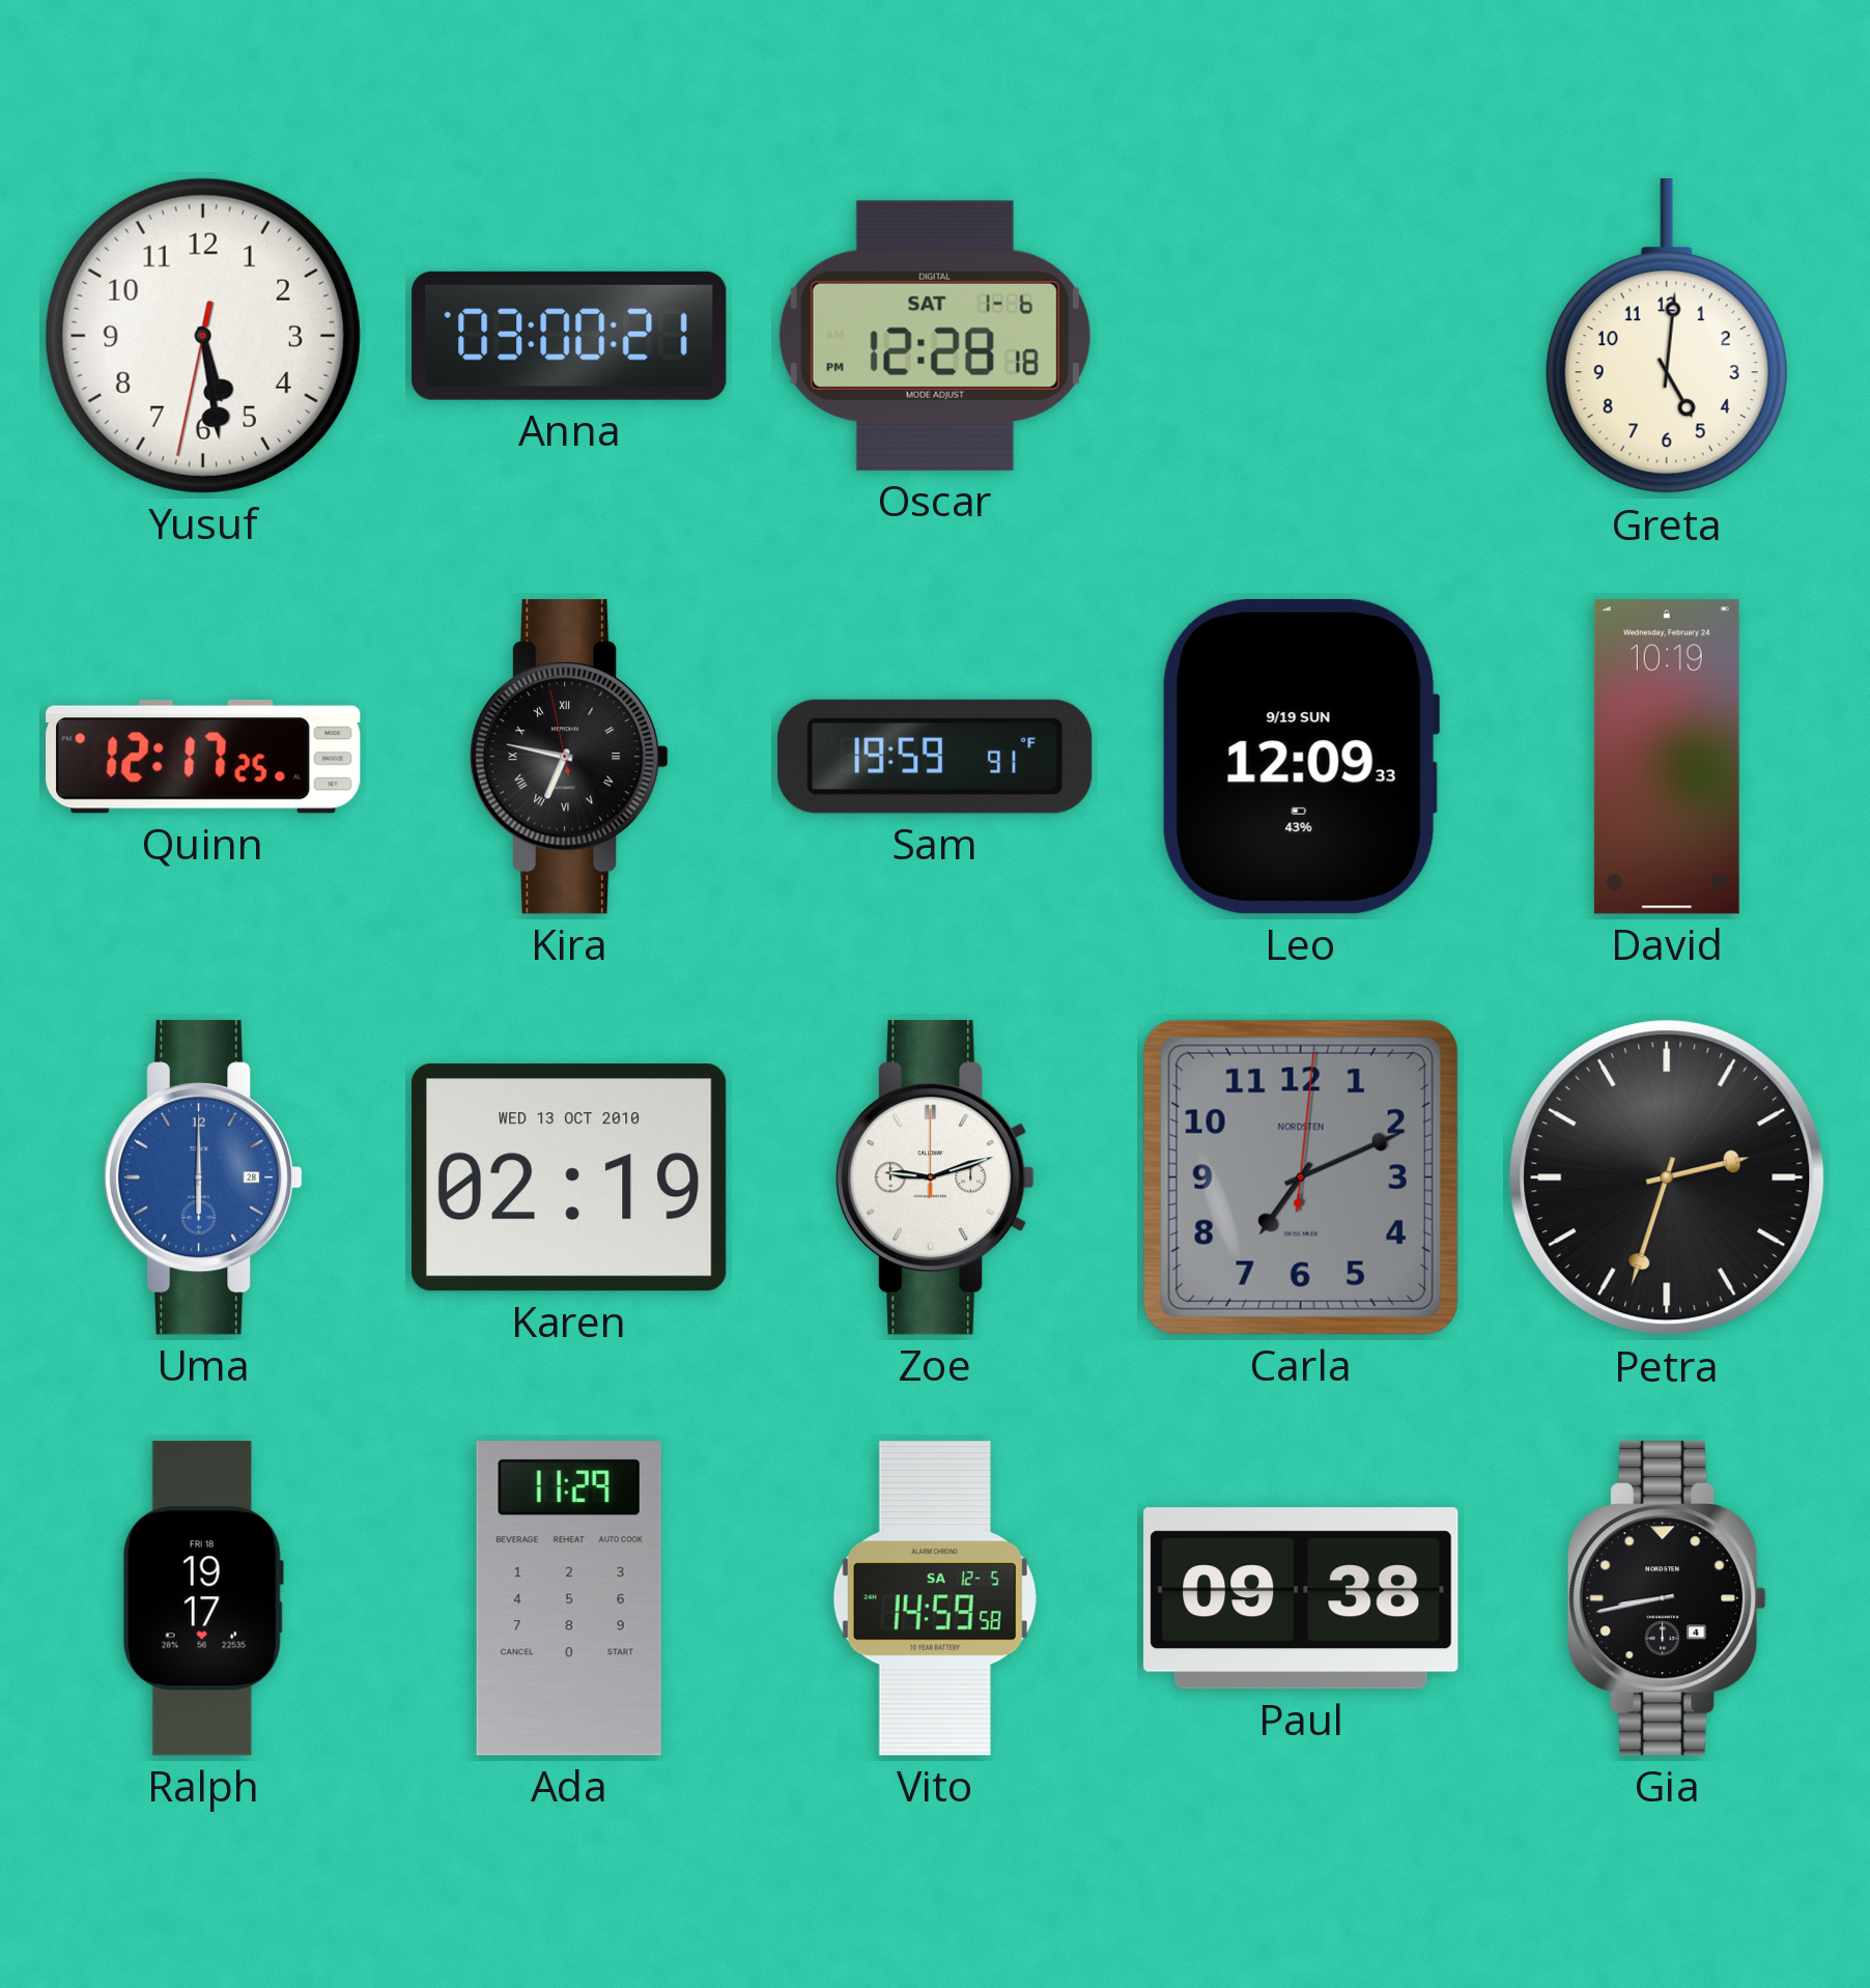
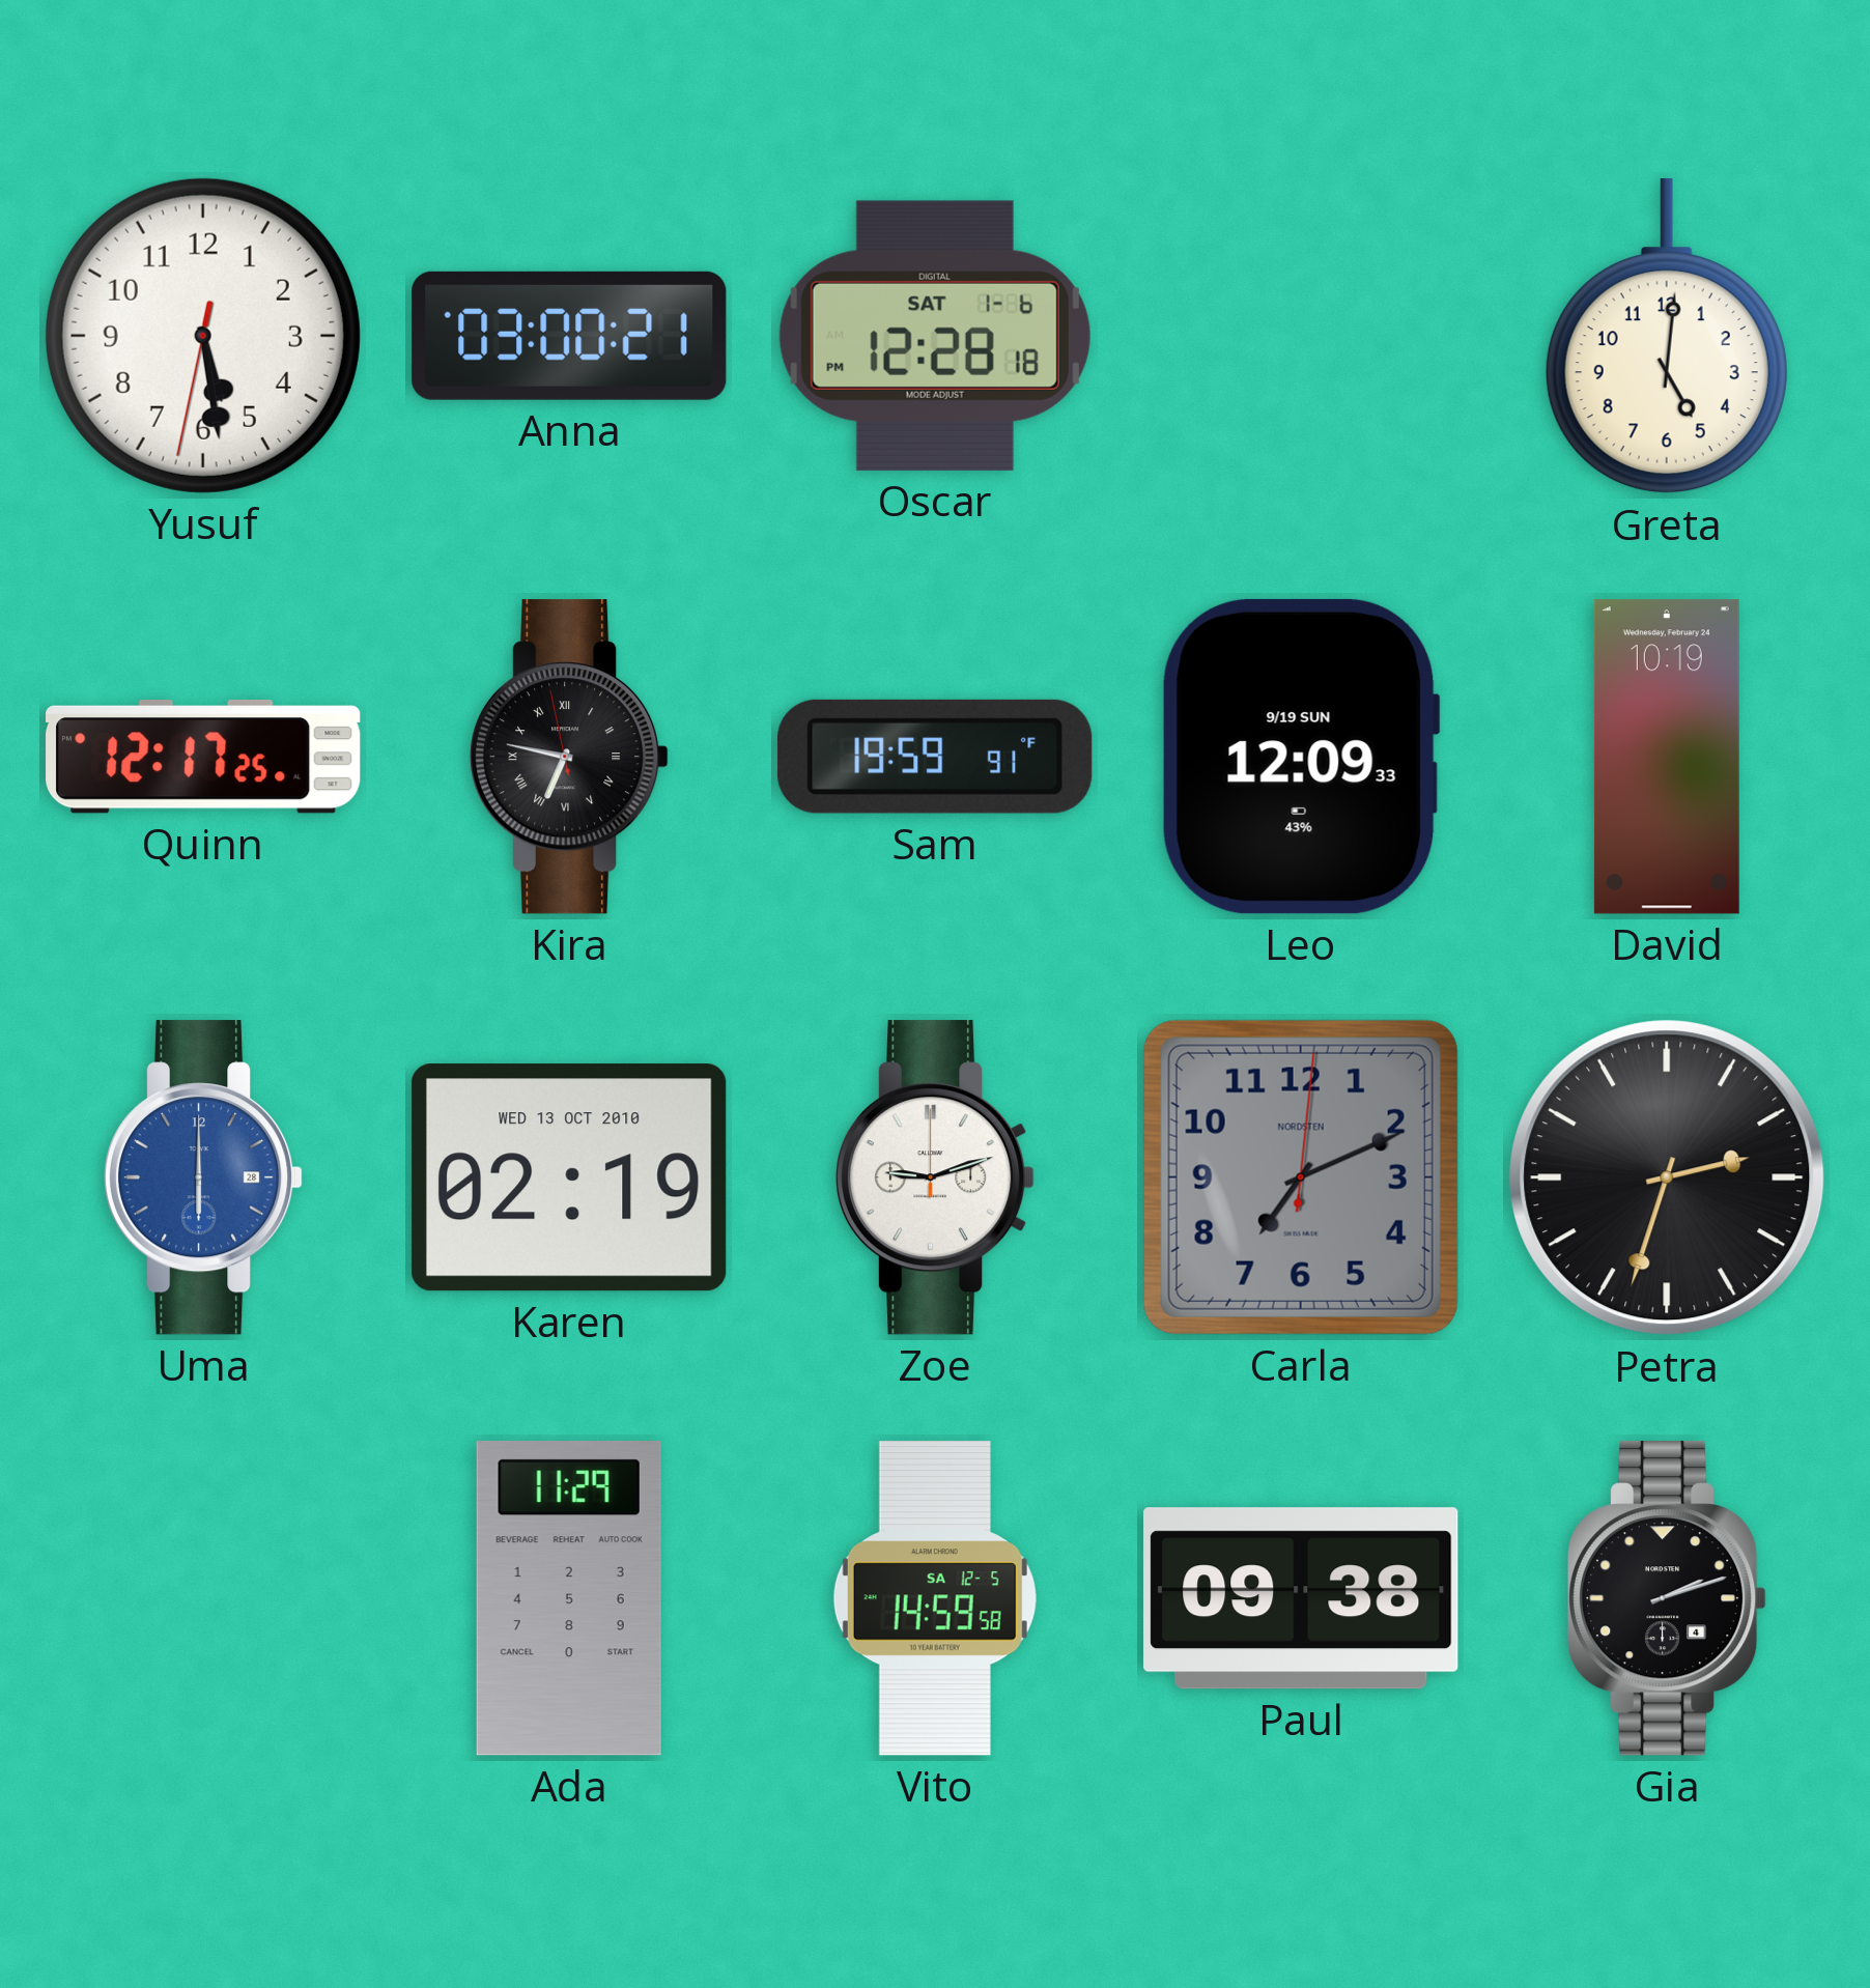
Ralph: 19:17 -> none (203, 1598)
Gia: 8:43 -> 2:12 (1667, 1598)
